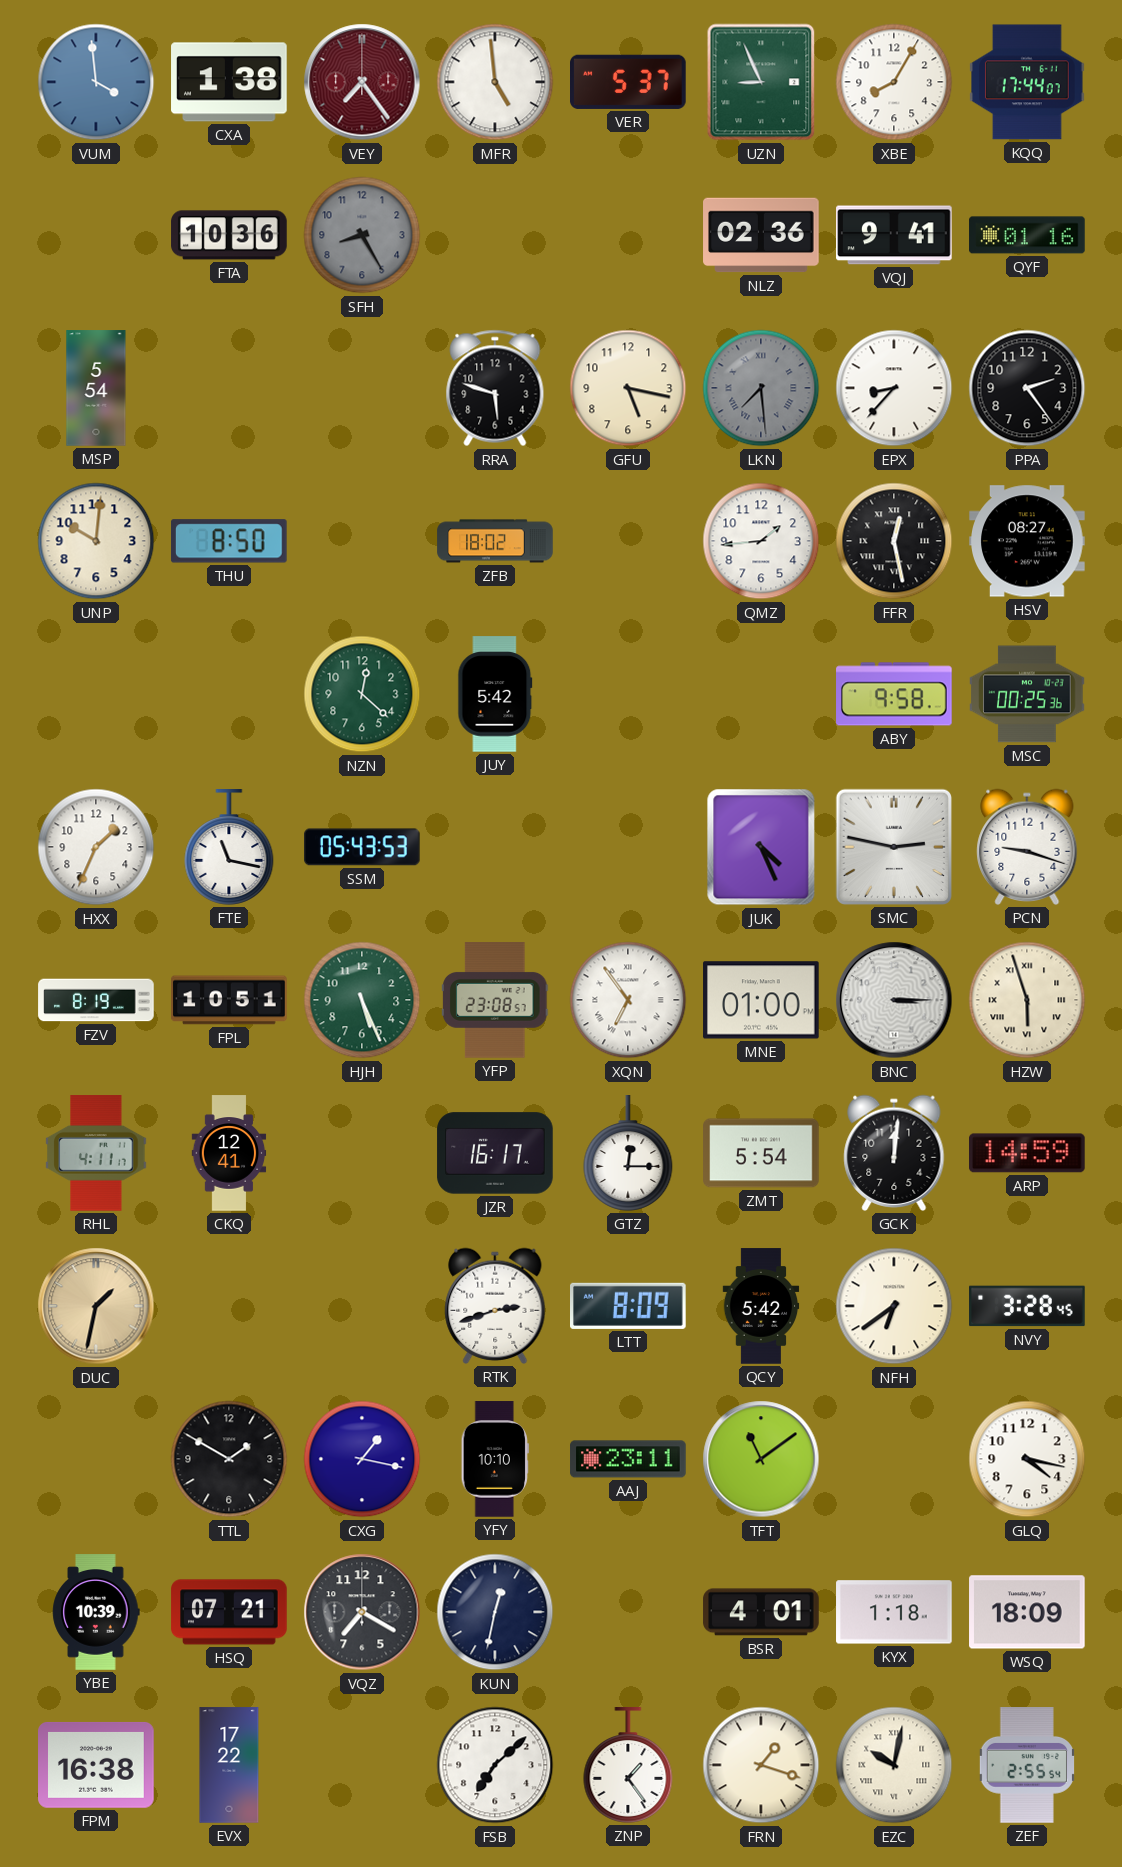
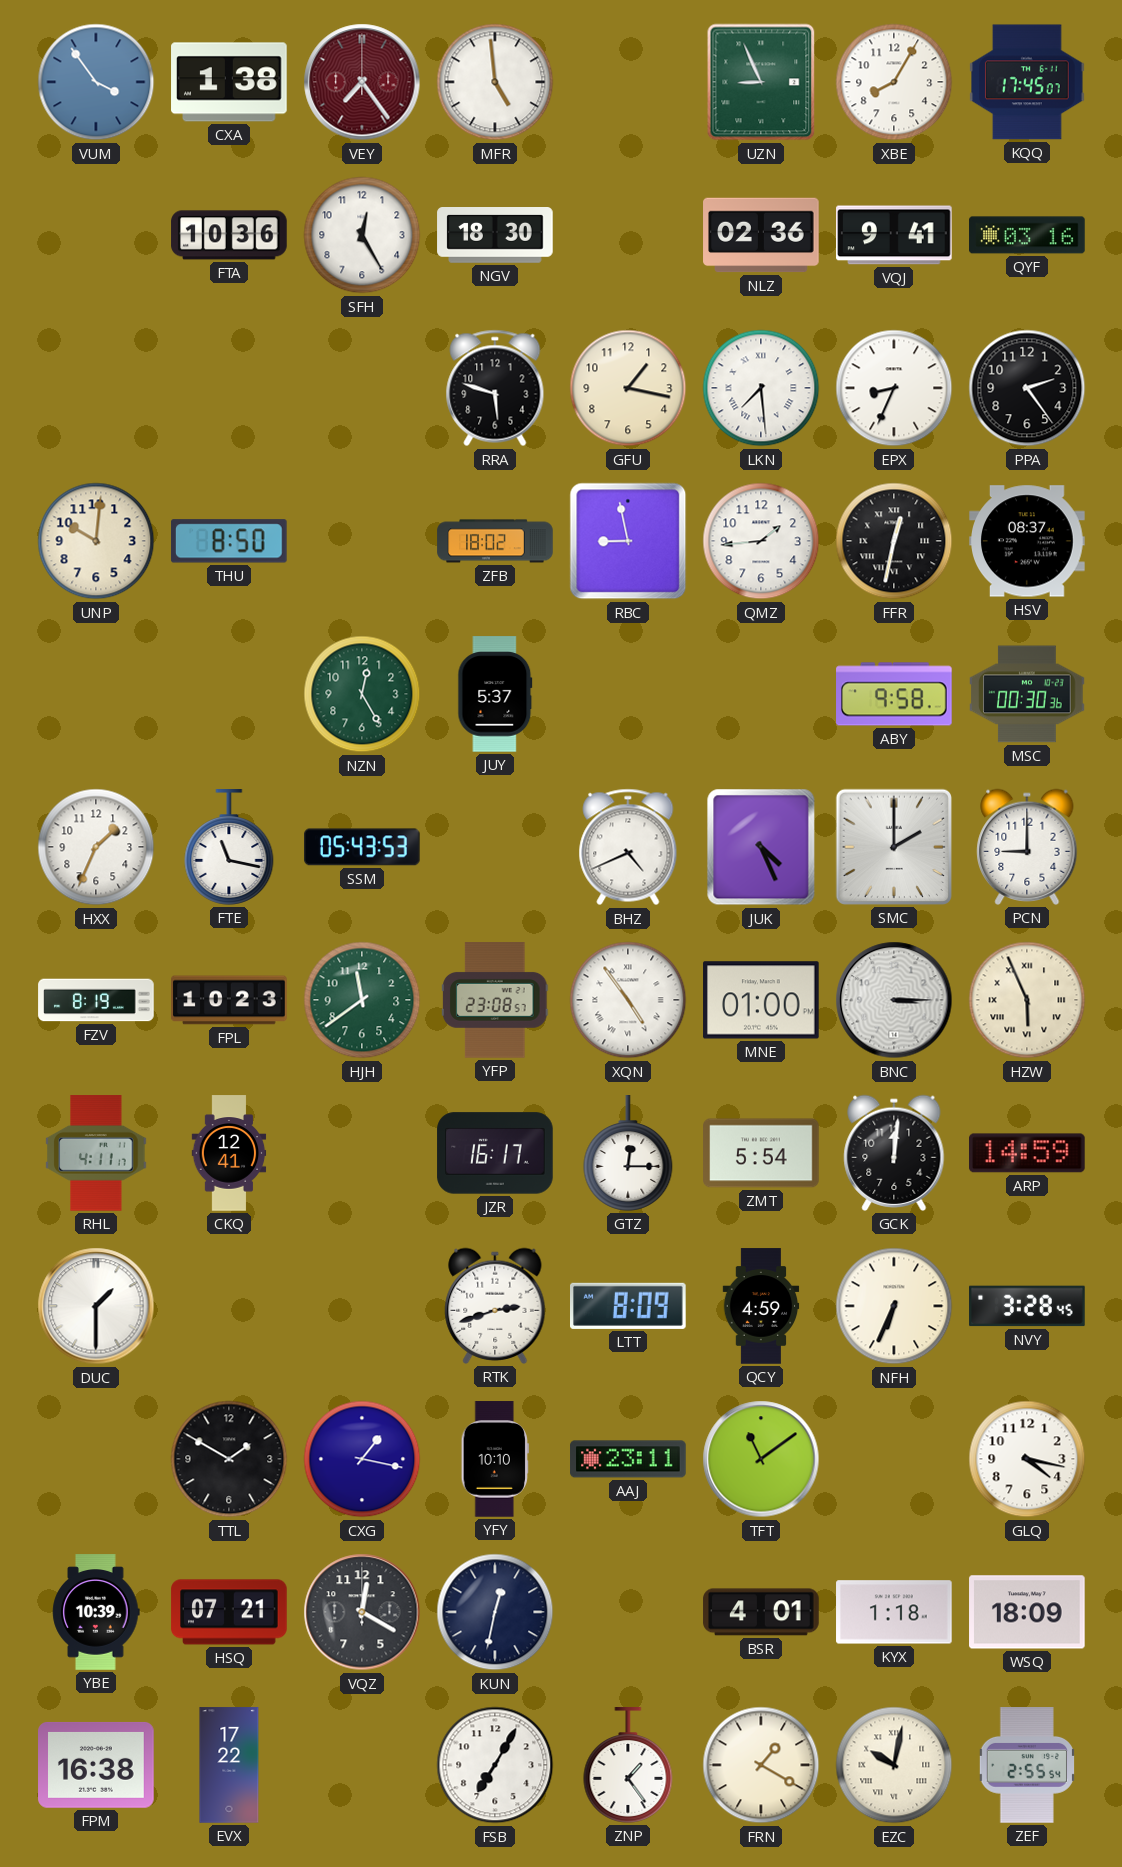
VUM: 3:59 -> 3:54 (96, 82)
VER: 5:37 -> none (629, 82)
KQQ: 17:44 -> 17:45 (1028, 82)
SFH: 8:25 -> 12:25 (362, 235)
SFH dial: grey -> white (362, 235)
NGV: none -> 18:30 (495, 236)
QYF: 01:16 -> 03:16 (1027, 235)
MSP: 5:54 -> none (96, 388)
GFU: 5:17 -> 1:17 (628, 388)
LKN dial: grey -> white (761, 388)
EPX: 8:37 -> 8:34 (894, 388)
RBC: none -> 8:58 (628, 541)
FFR: 12:28 -> 12:32 (894, 541)
HSV: 08:27 -> 08:37 (1027, 541)
NZN: 12:22 -> 12:25 (362, 694)
JUY: 5:42 -> 5:37 (495, 694)
MSC: 00:25 -> 00:30 (1027, 694)
BHZ: none -> 4:41 (628, 847)
SMC: 2:47 -> 2:00 (894, 847)
PCN: 9:18 -> 9:00 (1027, 847)
FPL: 10:51 -> 10:23 (229, 1000)
HJH: 5:26 -> 11:39 (362, 1000)
XQN: 6:54 -> 4:54 (628, 1000)
HZW: 5:57 -> 5:56 (1027, 1000)
DUC: 1:32 -> 1:30 (96, 1306)
DUC dial: champagne -> white (96, 1306)
QCY: 5:42 -> 4:59 (761, 1306)
NFH: 6:39 -> 6:34 (894, 1306)
VQZ: 7:20 -> 12:20 (362, 1612)
FSB: 7:08 -> 7:05 (495, 1765)
FRN: 1:18 -> 1:20 (761, 1765)
